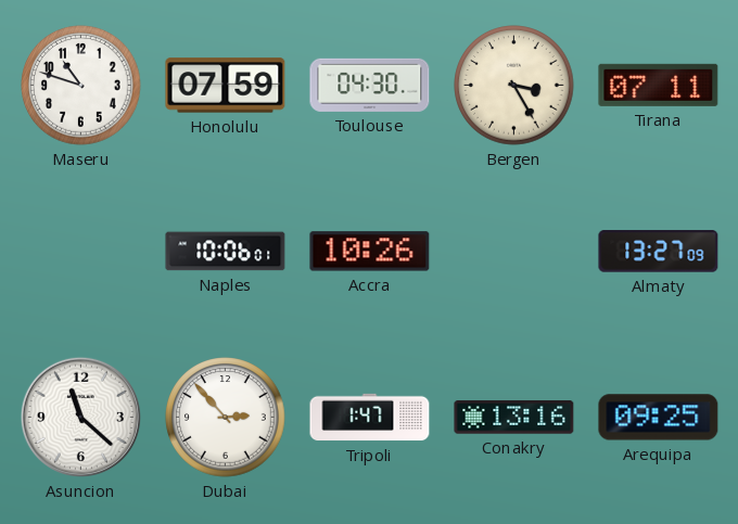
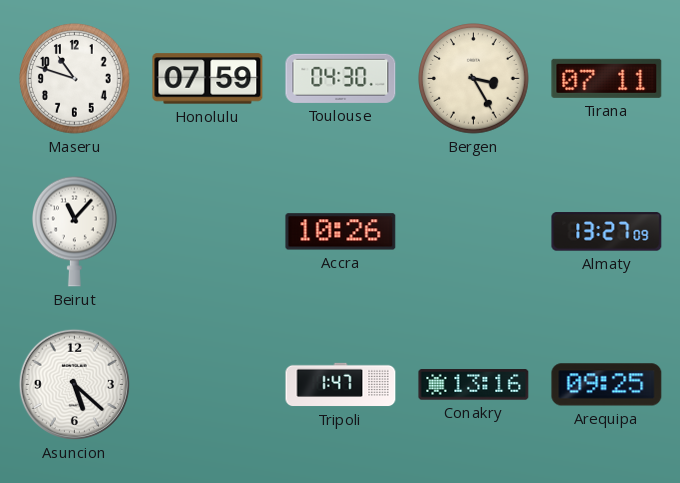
Beirut: none -> 11:07 (75, 231)
Naples: 10:06 -> none (226, 252)
Asuncion: 11:22 -> 5:22 (74, 384)
Dubai: 2:53 -> none (226, 418)
